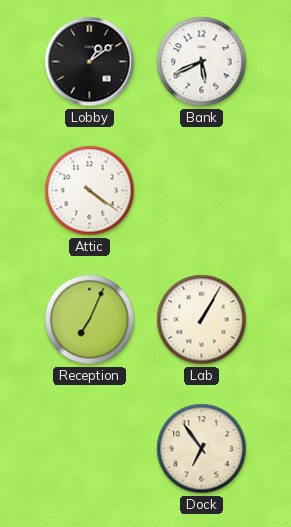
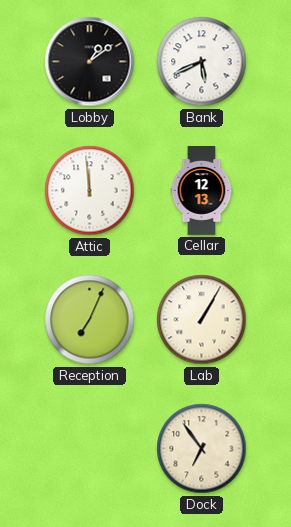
Attic: 4:21 -> 11:59 (90, 191)
Cellar: none -> 12:13 (202, 191)
